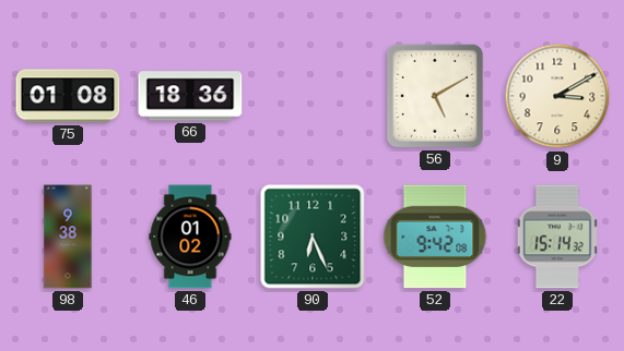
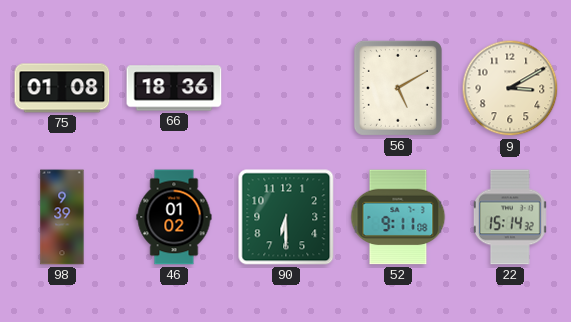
98: 9:38 -> 9:39 (62, 217)
90: 6:26 -> 6:30 (286, 217)
52: 9:42 -> 9:11 (398, 217)
